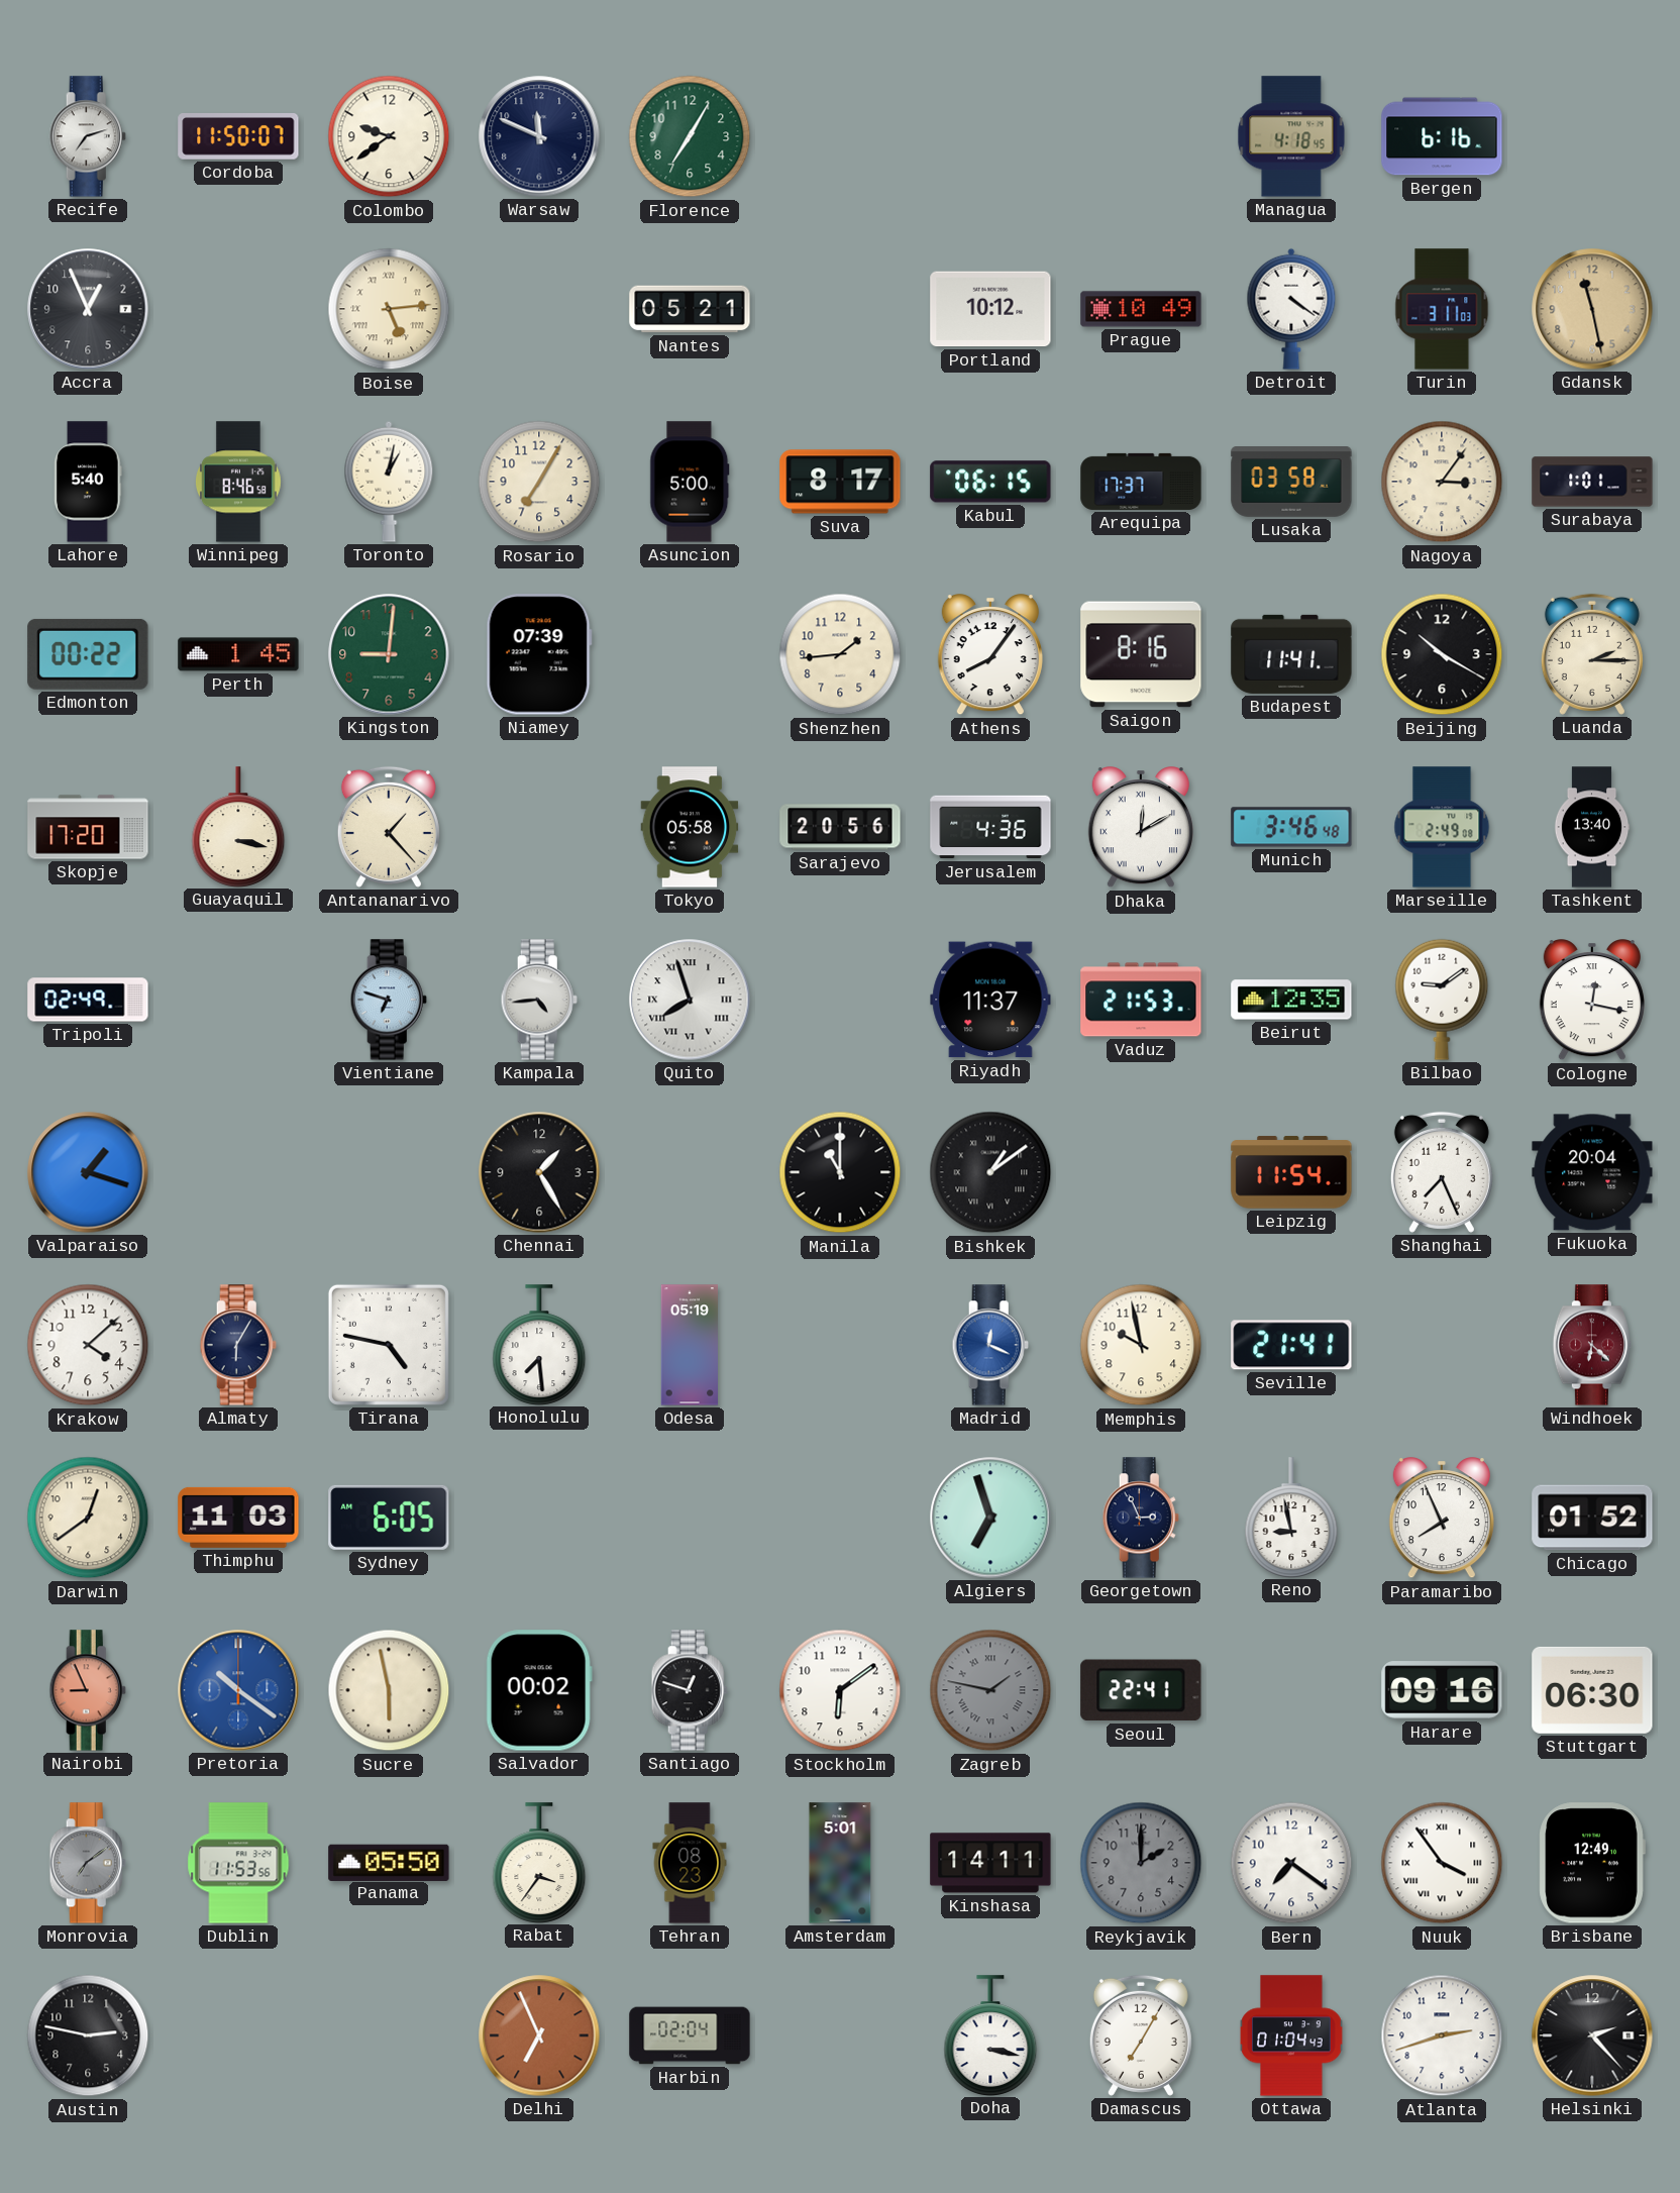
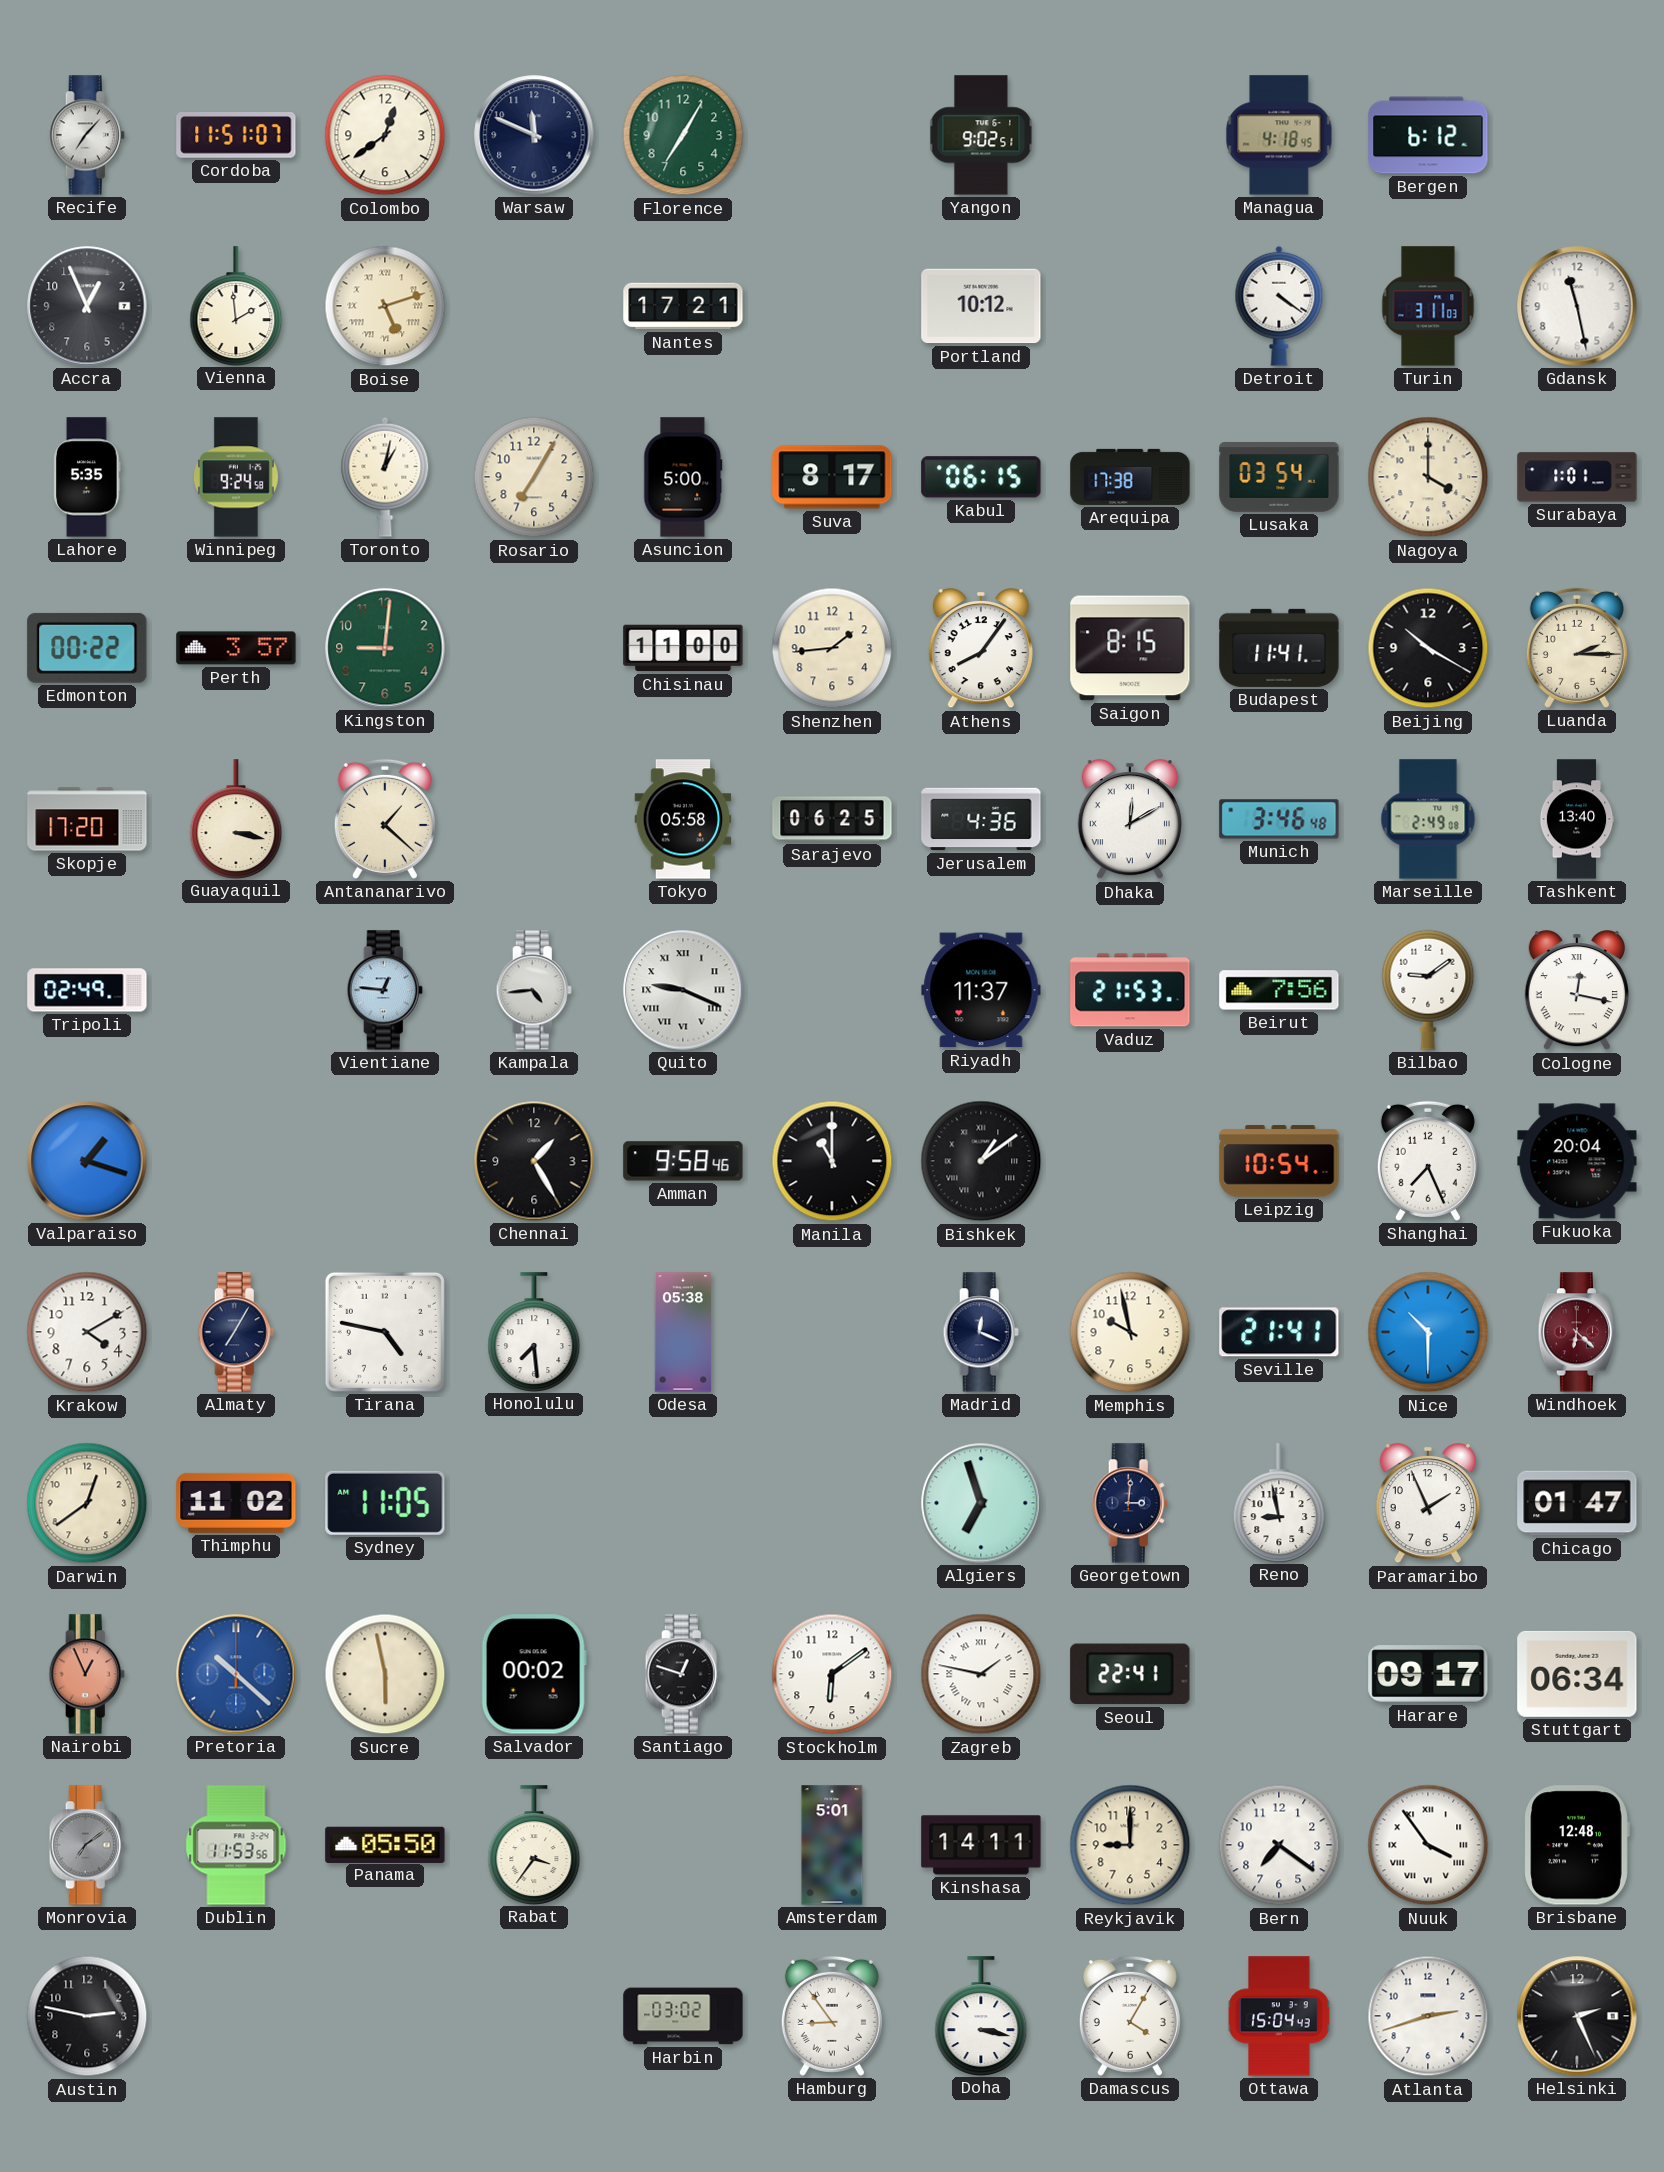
Recife: 7:12 -> 7:07 (87, 135)
Cordoba: 11:50 -> 11:51 (236, 136)
Colombo: 9:39 -> 12:39 (385, 135)
Yangon: none -> 9:02 (981, 135)
Bergen: 6:16 -> 6:12 (1428, 135)
Vienna: none -> 1:59 (236, 306)
Boise: 5:14 -> 5:12 (385, 306)
Nantes: 05:21 -> 17:21 (683, 306)
Prague: 10:49 -> none (1141, 309)
Gdansk dial: champagne -> white (1577, 306)
Lahore: 5:40 -> 5:35 (87, 477)
Winnipeg: 8:46 -> 9:24 (236, 477)
Arequipa: 17:37 -> 17:38 (1130, 477)
Lusaka: 03:58 -> 03:54 (1279, 478)
Nagoya: 3:06 -> 4:00 (1428, 477)
Perth: 1:45 -> 3:57 (236, 648)
Niamey: 07:39 -> none (539, 654)
Chisinau: none -> 11:00 (683, 648)
Saigon: 8:16 -> 8:15 (1130, 648)
Antananarivo: 1:23 -> 1:22 (385, 819)
Sarajevo: 20:56 -> 06:25 (832, 819)
Vientiane: 6:48 -> 12:46 (385, 990)
Quito: 7:57 -> 9:19 (683, 990)
Beirut: 12:35 -> 7:56 (1279, 990)
Amman: none -> 9:58 (683, 1161)
Leipzig: 11:54 -> 10:54 (1279, 1161)
Krakow: 4:08 -> 4:10 (87, 1332)
Almaty: 6:05 -> 7:05 (236, 1332)
Odesa: 05:19 -> 05:38 (682, 1332)
Madrid dial: blue -> navy (981, 1332)
Nice: none -> 10:30 (1428, 1332)
Thimphu: 11:03 -> 11:02 (236, 1503)
Sydney: 6:05 -> 11:05 (385, 1503)
Georgetown: 2:56 -> 3:01 (1130, 1503)
Paramaribo: 7:56 -> 1:56 (1428, 1504)
Chicago: 01:52 -> 01:47 (1577, 1503)
Nairobi: 8:56 -> 12:56 (87, 1674)
Pretoria: 10:21 -> 10:22 (236, 1674)
Zagreb dial: grey -> white (981, 1674)
Harare: 09:16 -> 09:17 (1428, 1674)
Stuttgart: 06:30 -> 06:34 (1577, 1674)
Tehran: 08:23 -> none (690, 1863)
Reykjavik: 2:00 -> 9:00 (1130, 1845)
Reykjavik dial: grey -> cream (1130, 1845)
Brisbane: 12:49 -> 12:48 (1577, 1845)
Delhi: 6:56 -> none (539, 2035)
Harbin: 02:04 -> 03:02 (683, 2016)
Hamburg: none -> 8:54 (832, 2016)
Damascus: 7:05 -> 4:05 (1130, 2016)
Ottawa: 01:04 -> 15:04 (1279, 2016)
Helsinki: 2:23 -> 2:26 (1577, 2016)
